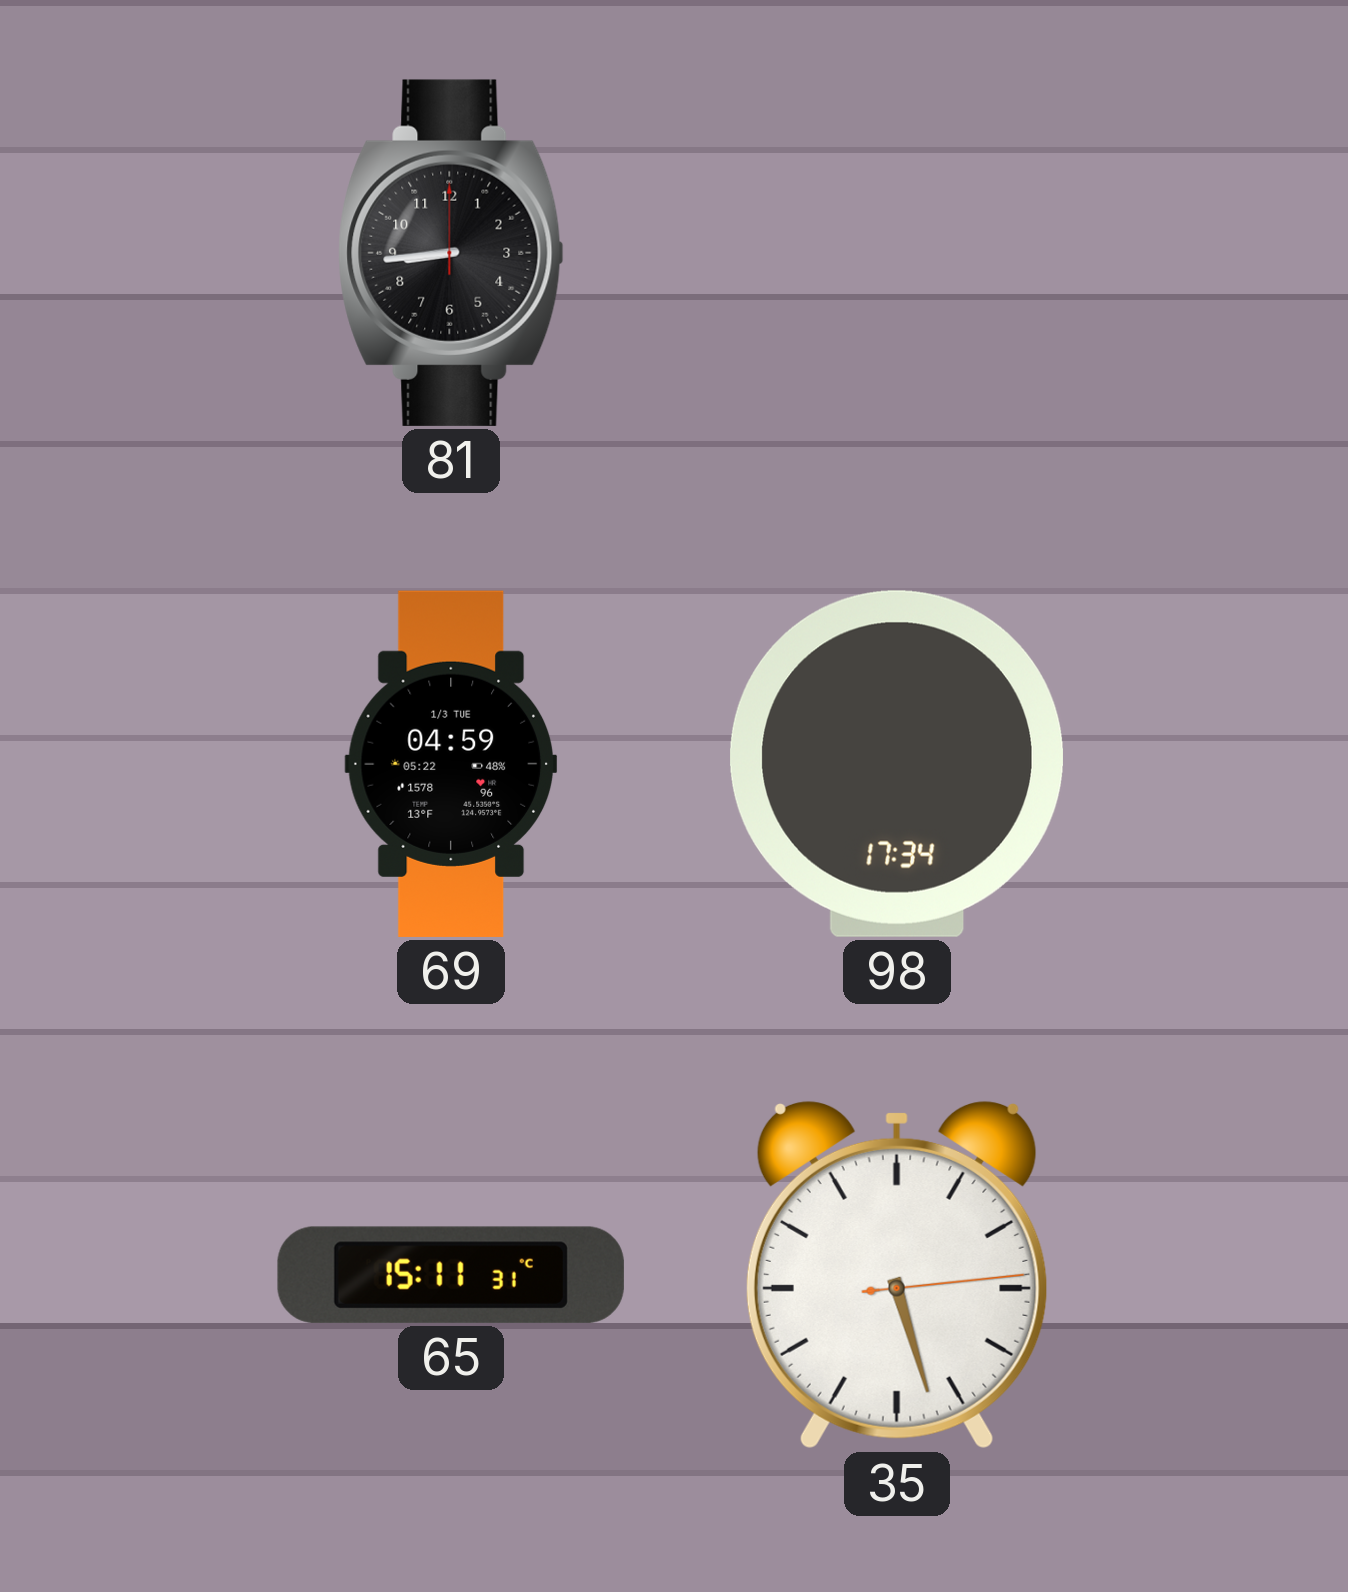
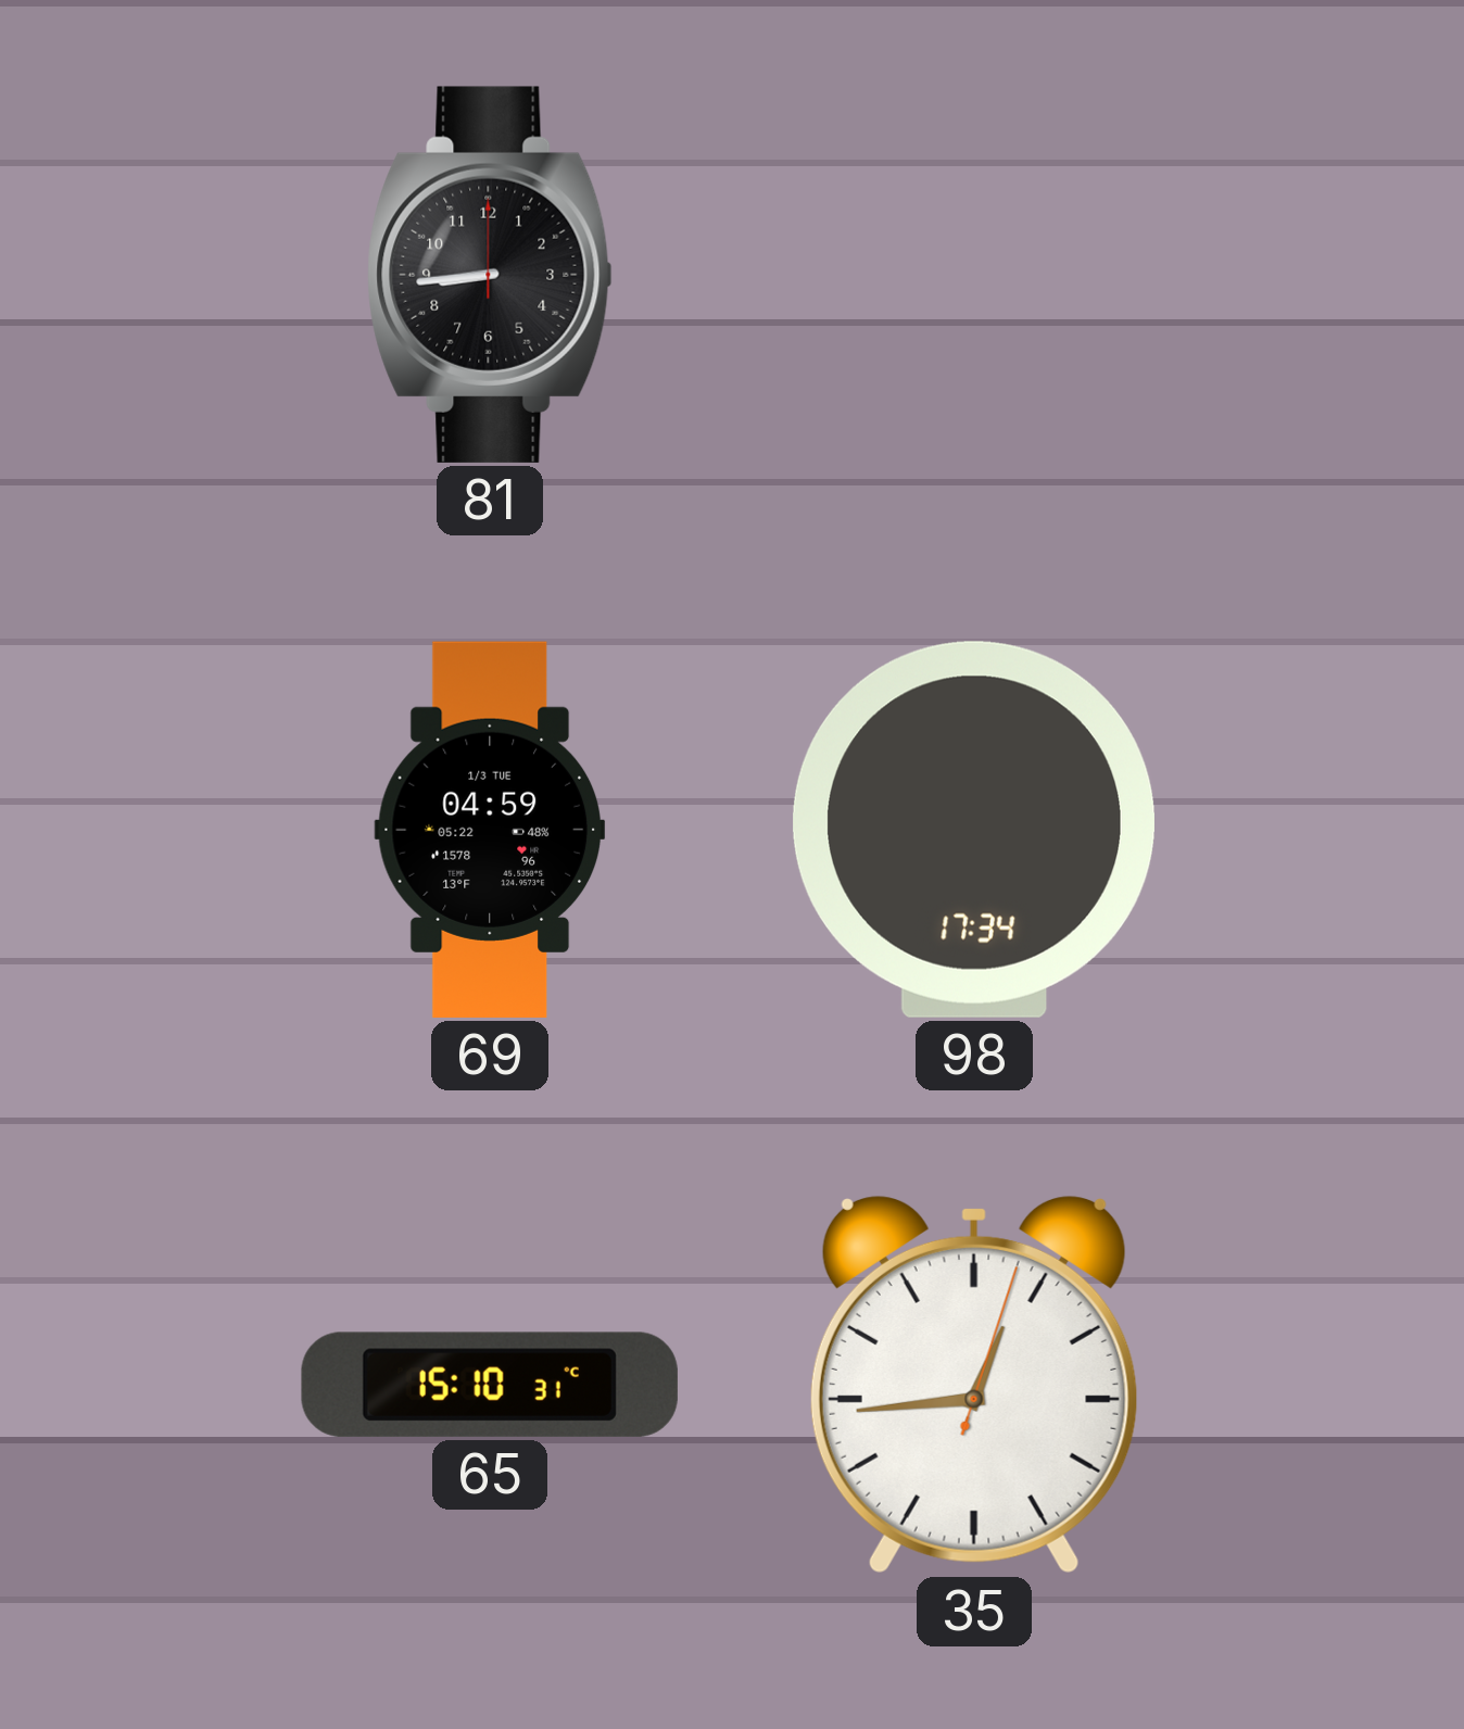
65: 15:11 -> 15:10 (490, 1385)
35: 5:27 -> 12:44 (974, 1385)
